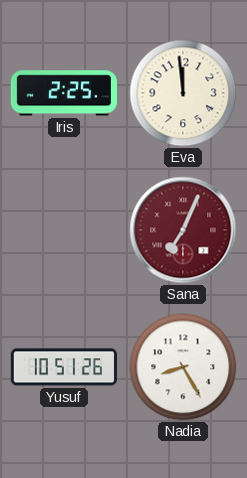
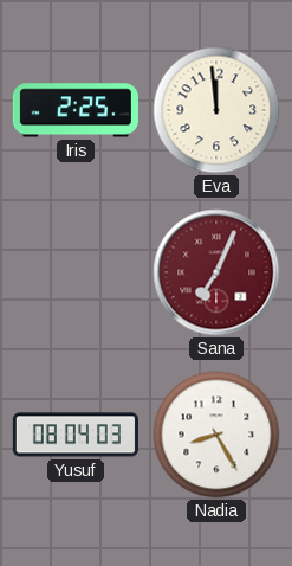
Yusuf: 10:51 -> 08:04 (76, 435)
